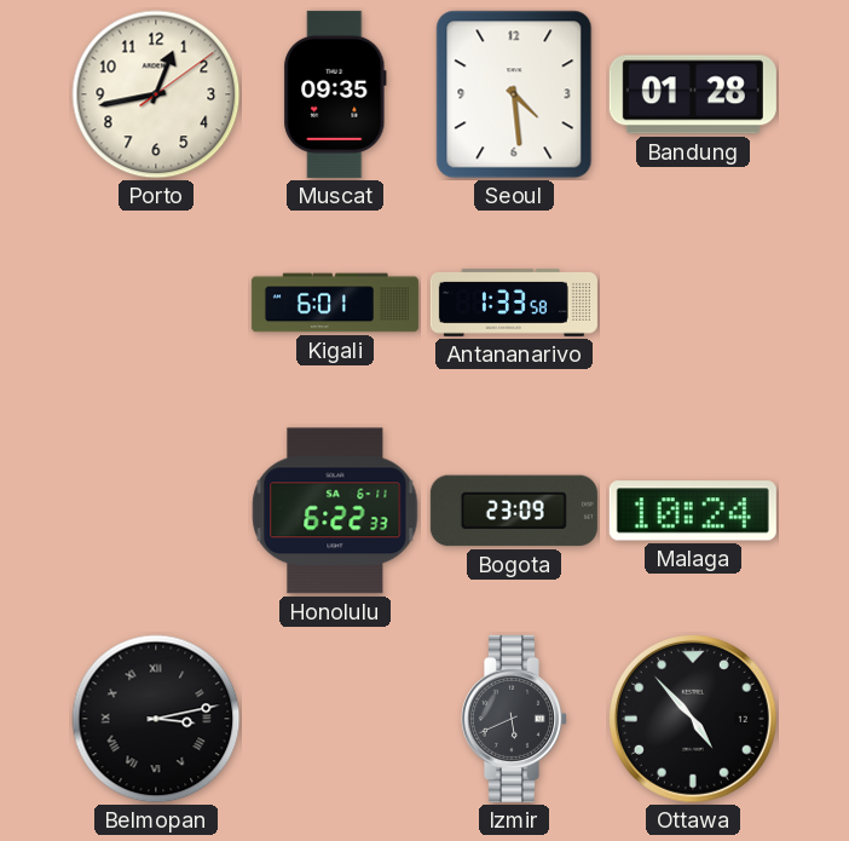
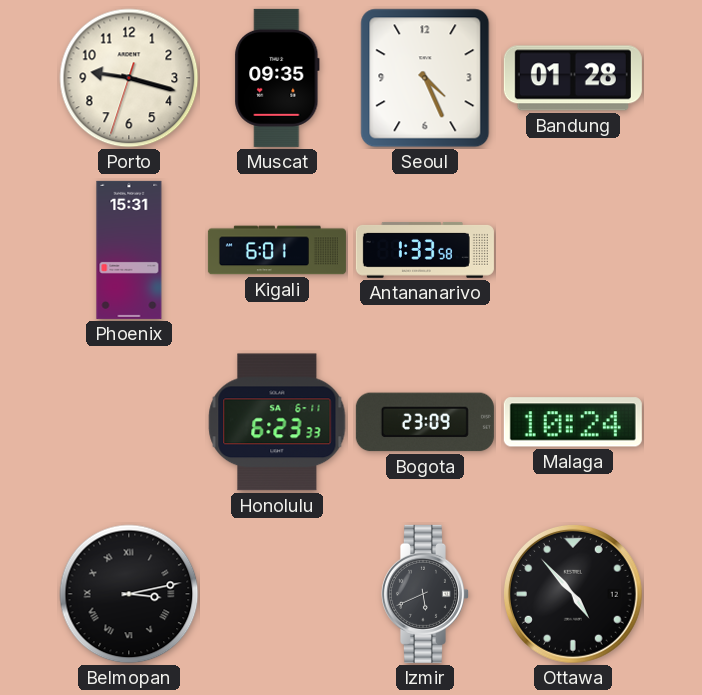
Porto: 12:43 -> 9:17 (129, 78)
Seoul: 4:29 -> 4:26 (425, 78)
Phoenix: none -> 15:31 (129, 250)
Honolulu: 6:22 -> 6:23 (277, 422)
